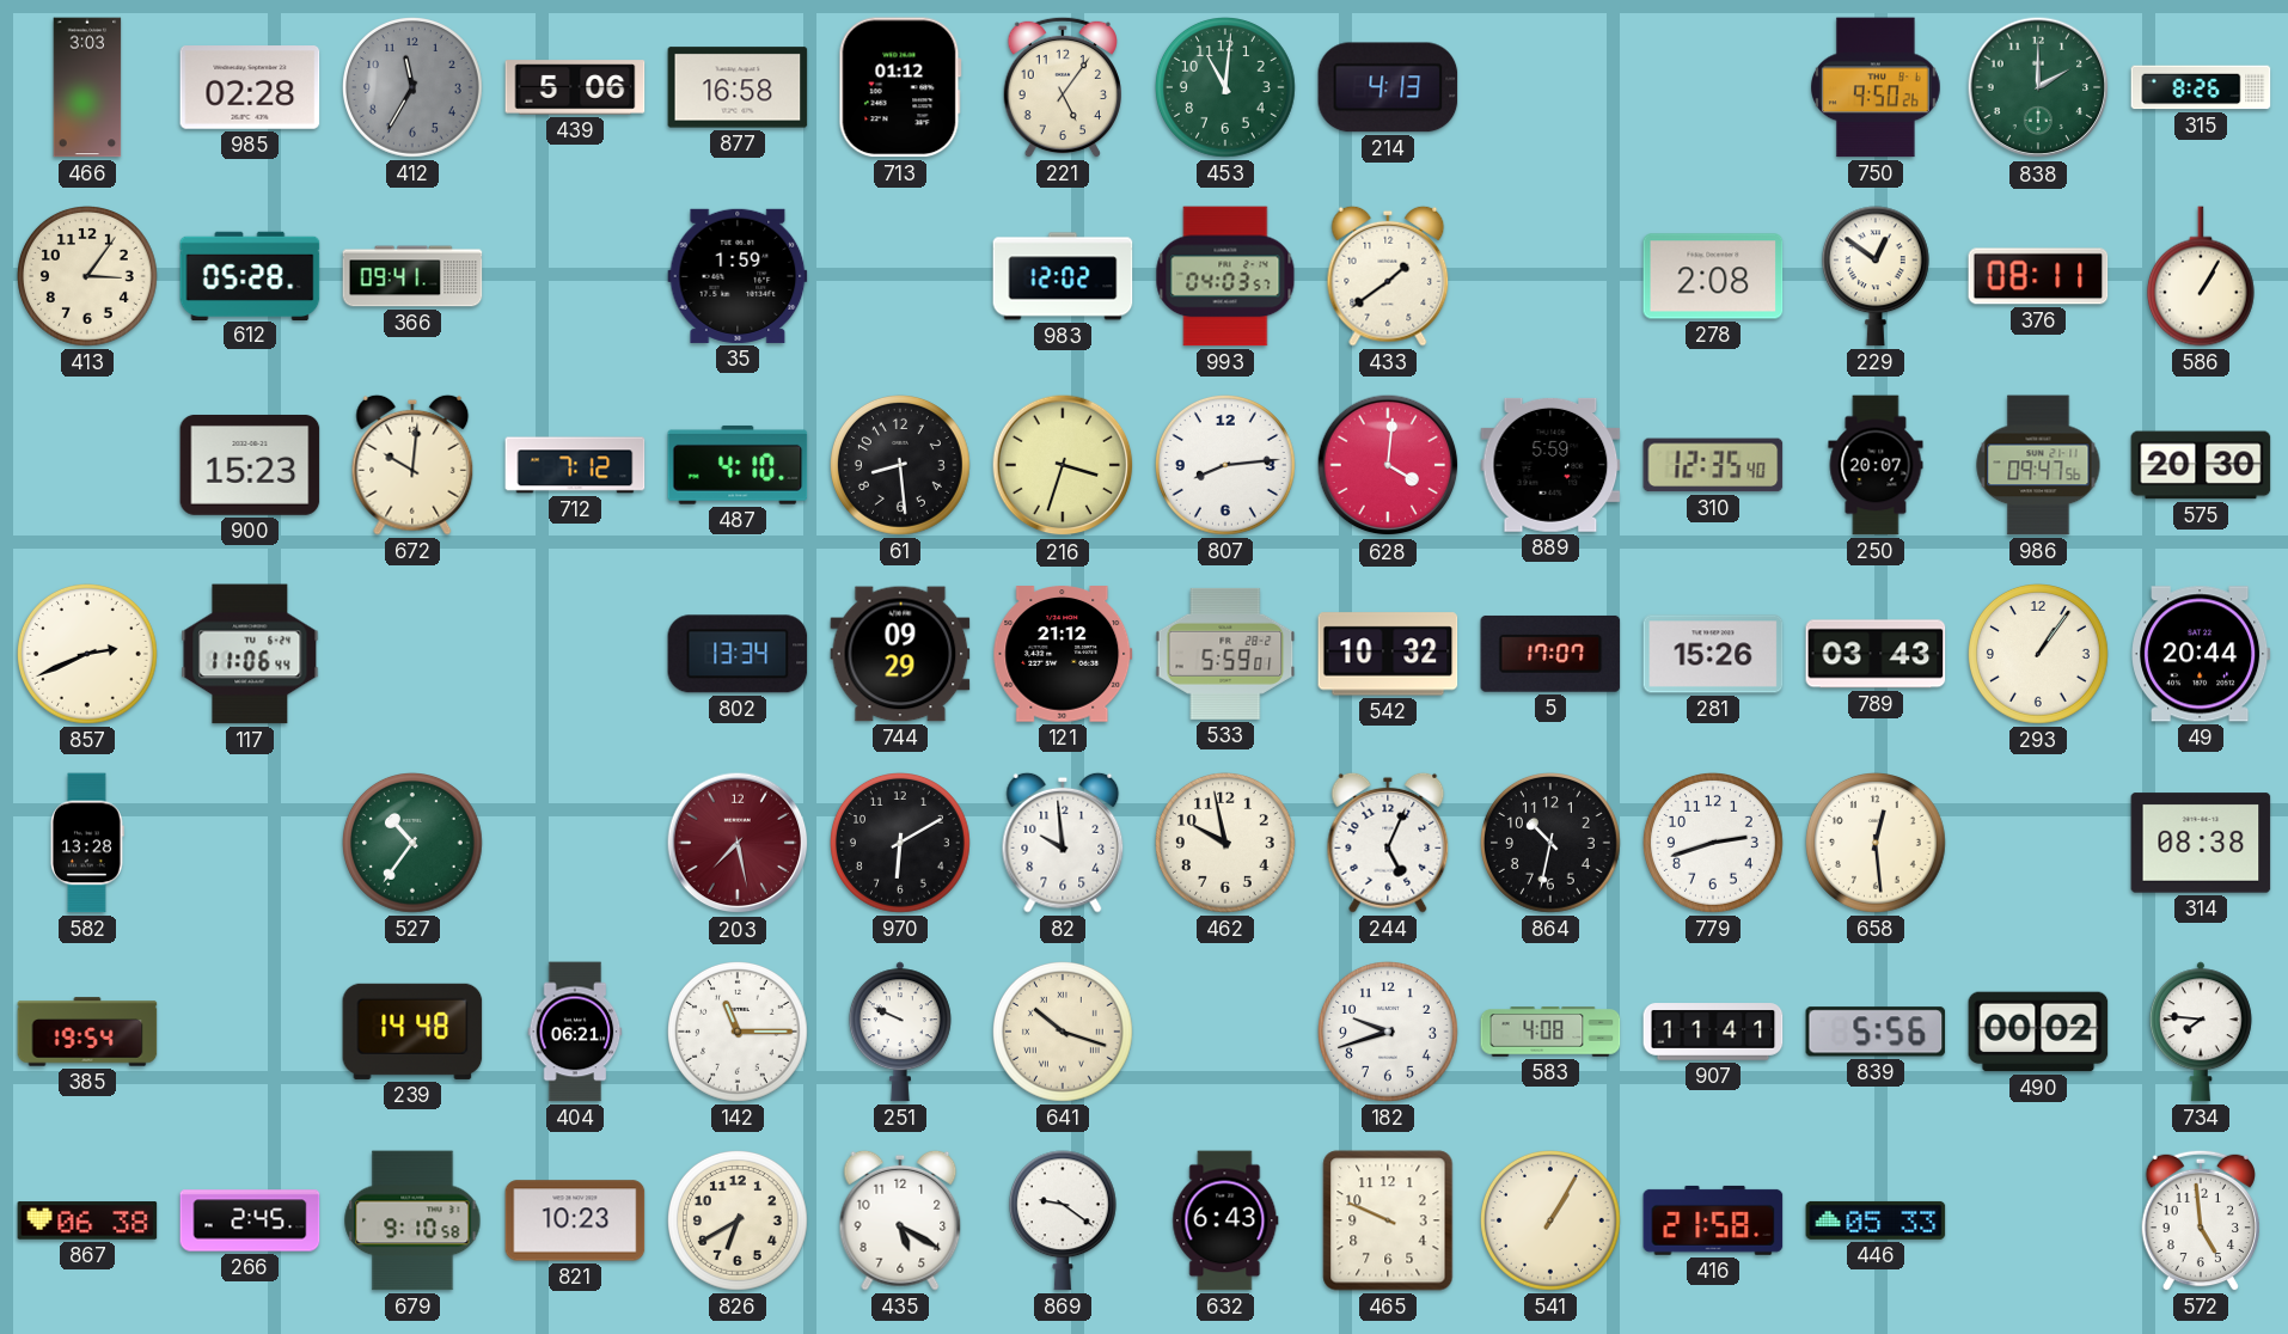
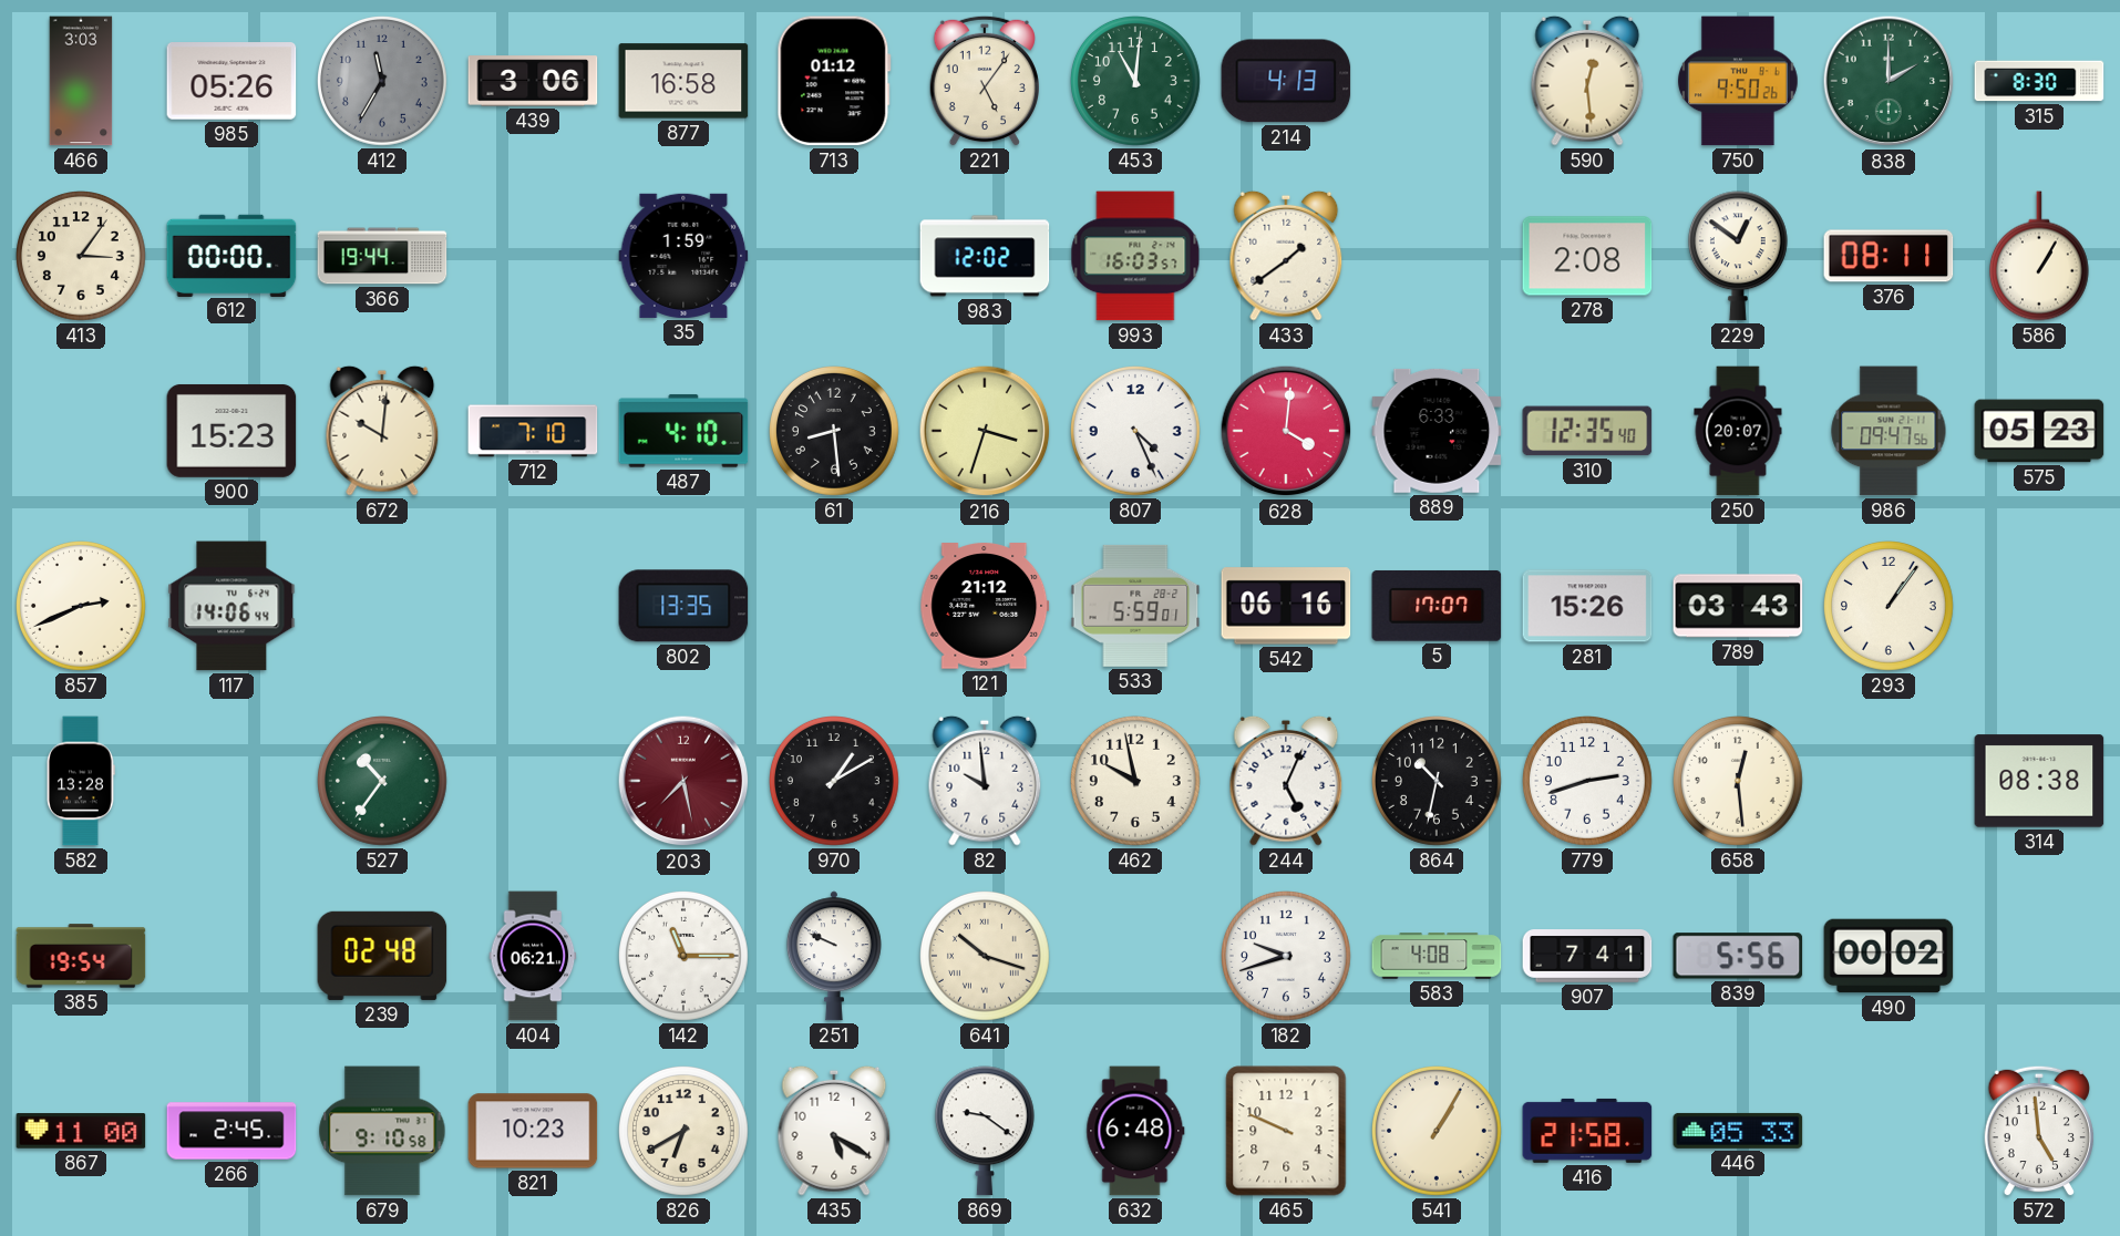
985: 02:28 -> 05:26 (231, 81)
439: 5:06 -> 3:06 (533, 81)
590: none -> 12:29 (1587, 81)
315: 8:26 -> 8:30 (2039, 81)
612: 05:28 -> 00:00 (231, 255)
366: 09:41 -> 19:44 (382, 256)
993: 04:03 -> 16:03 (1135, 256)
712: 7:12 -> 7:10 (533, 431)
807: 8:14 -> 4:26 (1136, 432)
889: 5:59 -> 6:33 (1437, 431)
575: 20:30 -> 05:23 (2039, 431)
117: 11:06 -> 14:06 (231, 606)
802: 13:34 -> 13:35 (683, 606)
744: 09:29 -> none (900, 654)
542: 10:32 -> 06:16 (1286, 606)
49: 20:44 -> none (2202, 654)
970: 6:10 -> 1:10 (835, 782)
239: 14:48 -> 02:48 (382, 956)
907: 11:41 -> 7:41 (1587, 956)
734: 7:46 -> none (2201, 1032)
867: 06:38 -> 11:00 (81, 1131)
632: 6:43 -> 6:48 (1135, 1131)
